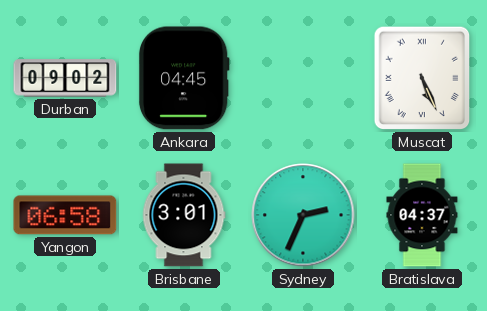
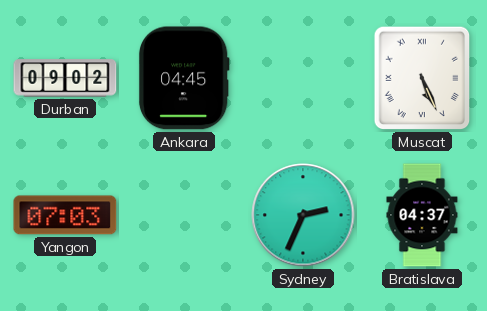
Yangon: 06:58 -> 07:03 (65, 215)
Brisbane: 3:01 -> none (184, 215)
